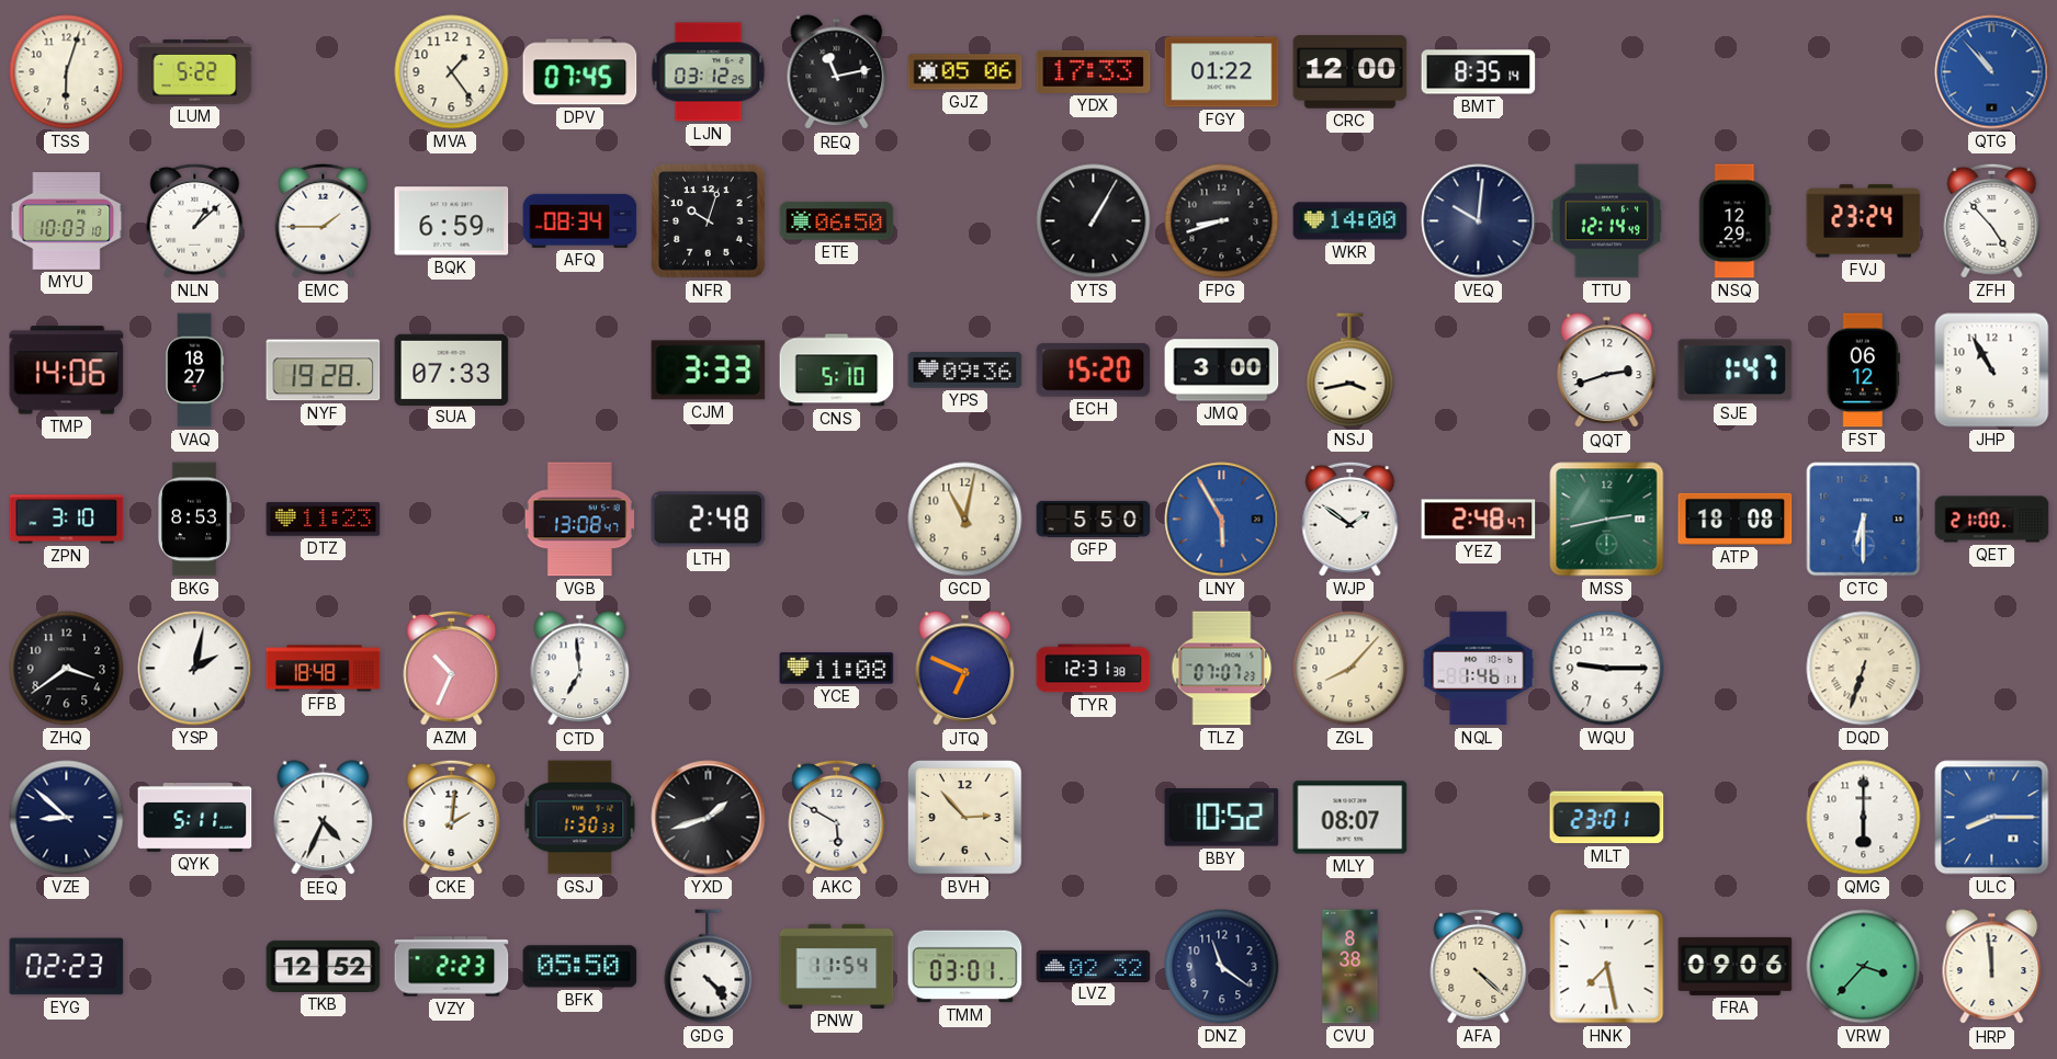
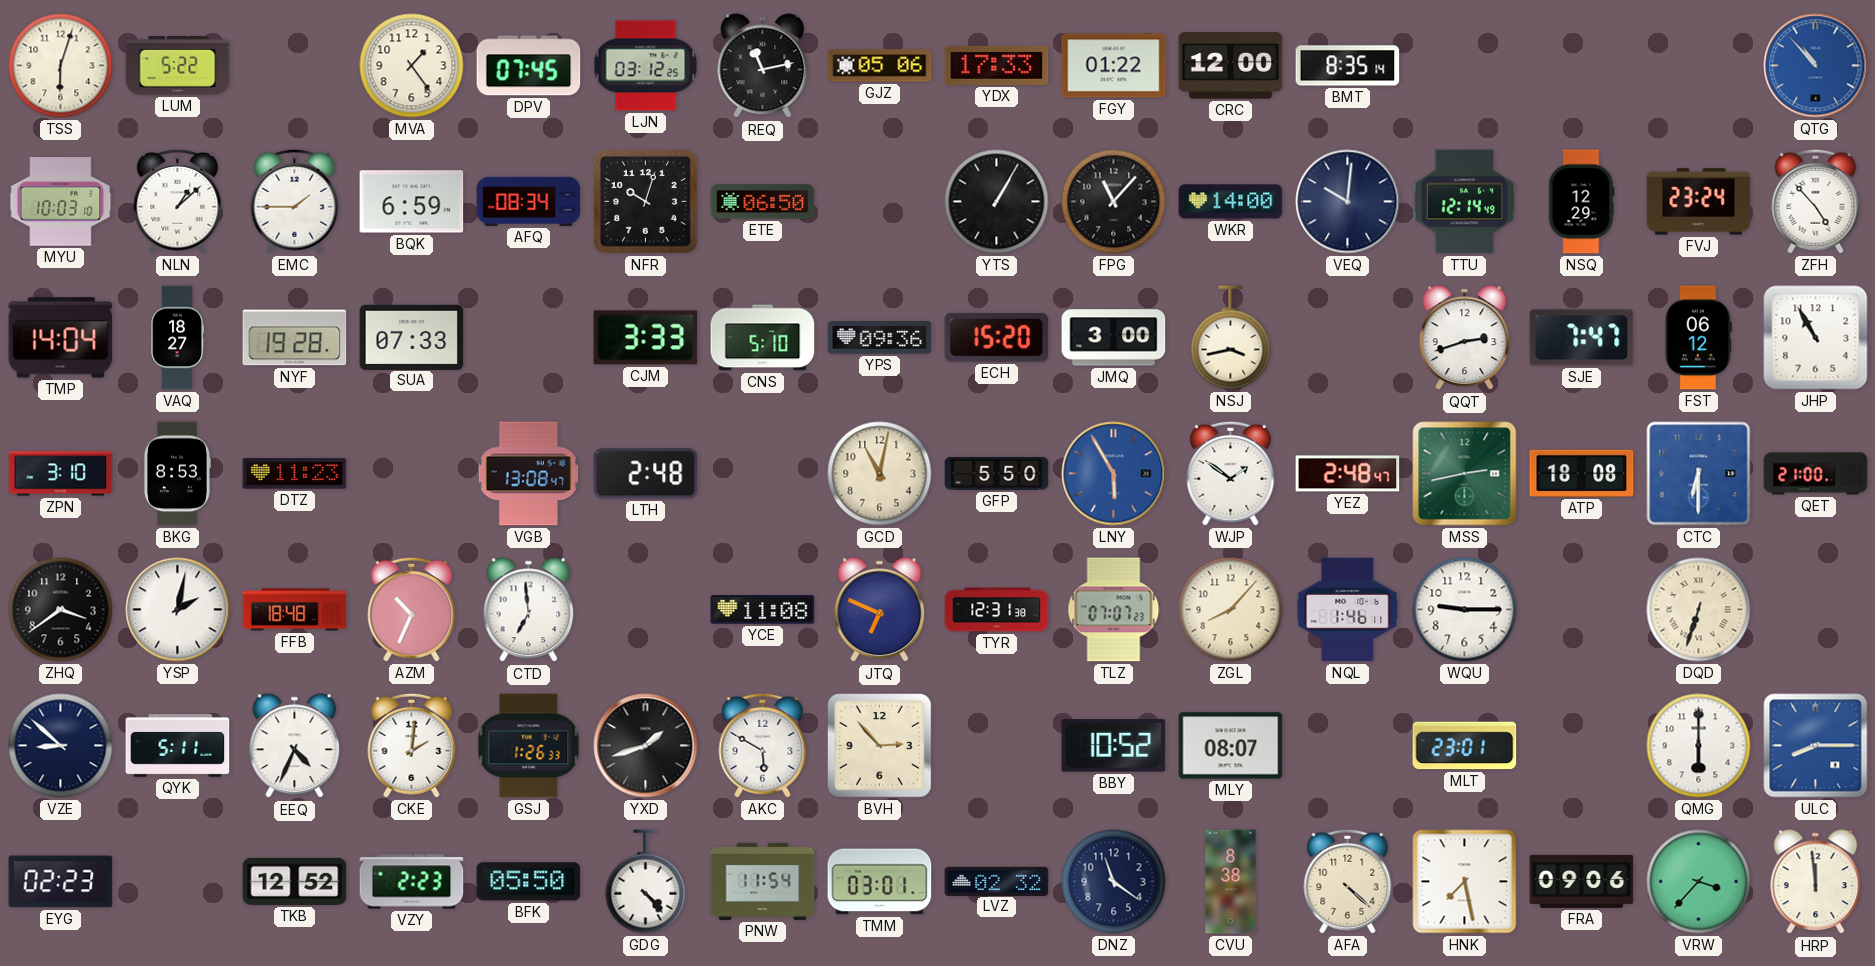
FPG: 8:42 -> 11:07 (1114, 202)
TMP: 14:06 -> 14:04 (61, 338)
SJE: 1:47 -> 7:47 (1582, 338)
GSJ: 1:30 -> 1:26 (529, 746)
